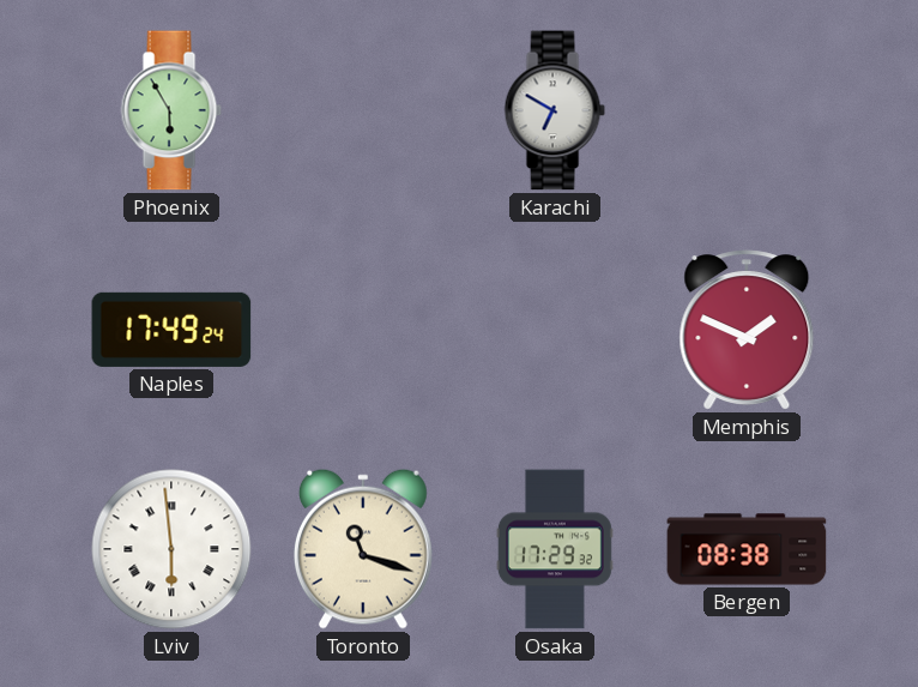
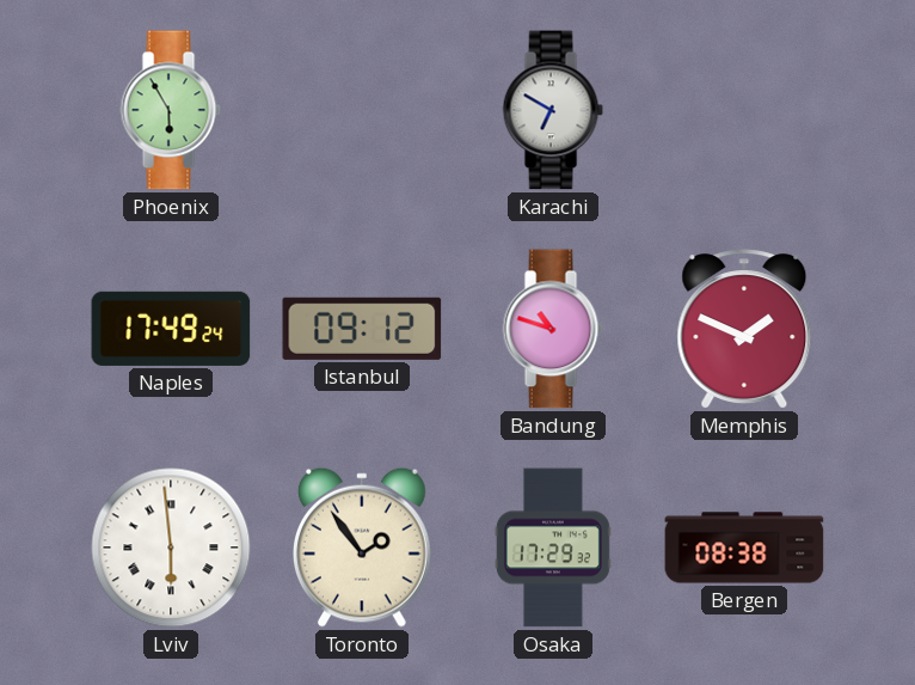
Istanbul: none -> 09:12 (362, 329)
Bandung: none -> 10:48 (553, 329)
Toronto: 11:18 -> 1:54 (362, 548)
